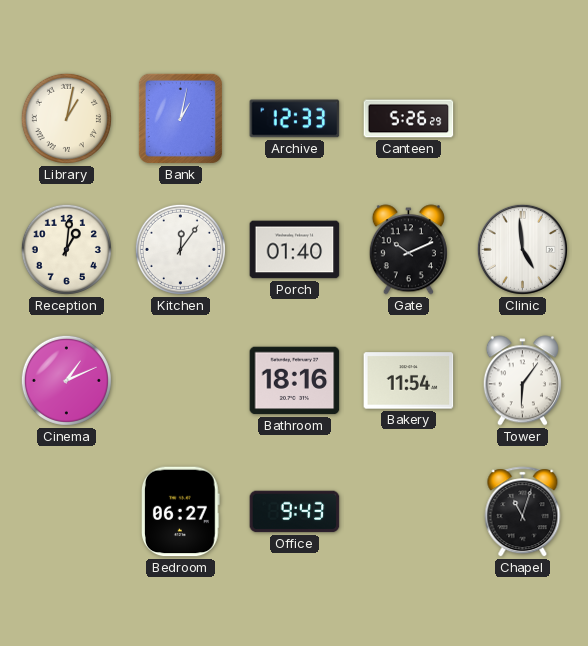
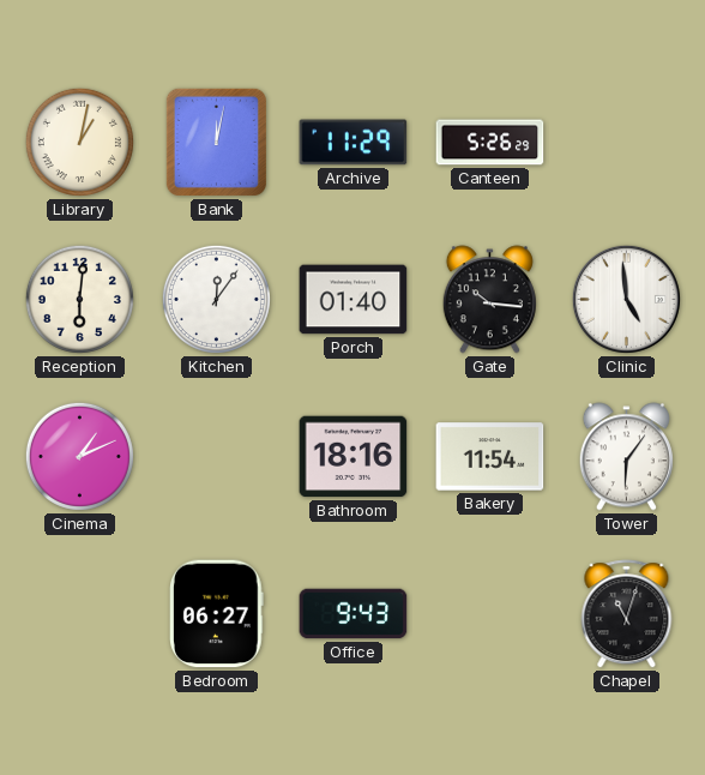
Bank: 1:02 -> 12:02 (216, 142)
Archive: 12:33 -> 11:29 (354, 143)
Reception: 1:01 -> 6:01 (79, 299)
Gate: 10:11 -> 10:16 (489, 300)
